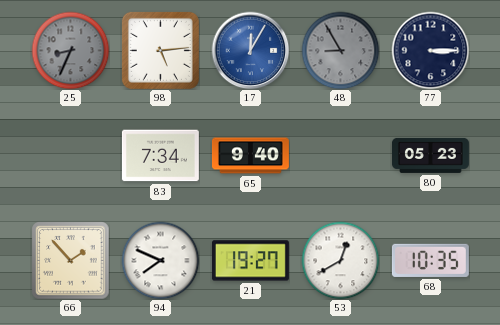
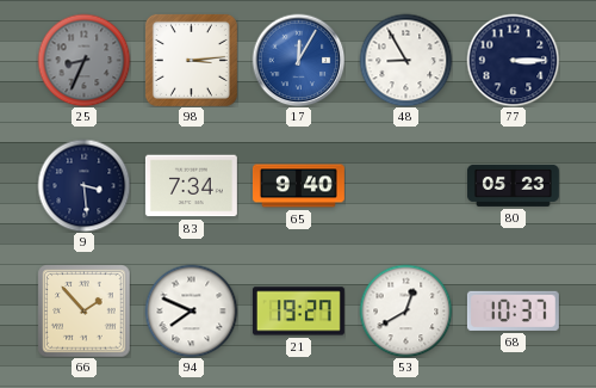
98: 5:14 -> 3:14 (191, 60)
48 dial: grey -> white (405, 60)
9: none -> 3:29 (83, 185)
68: 10:35 -> 10:37 (513, 310)
